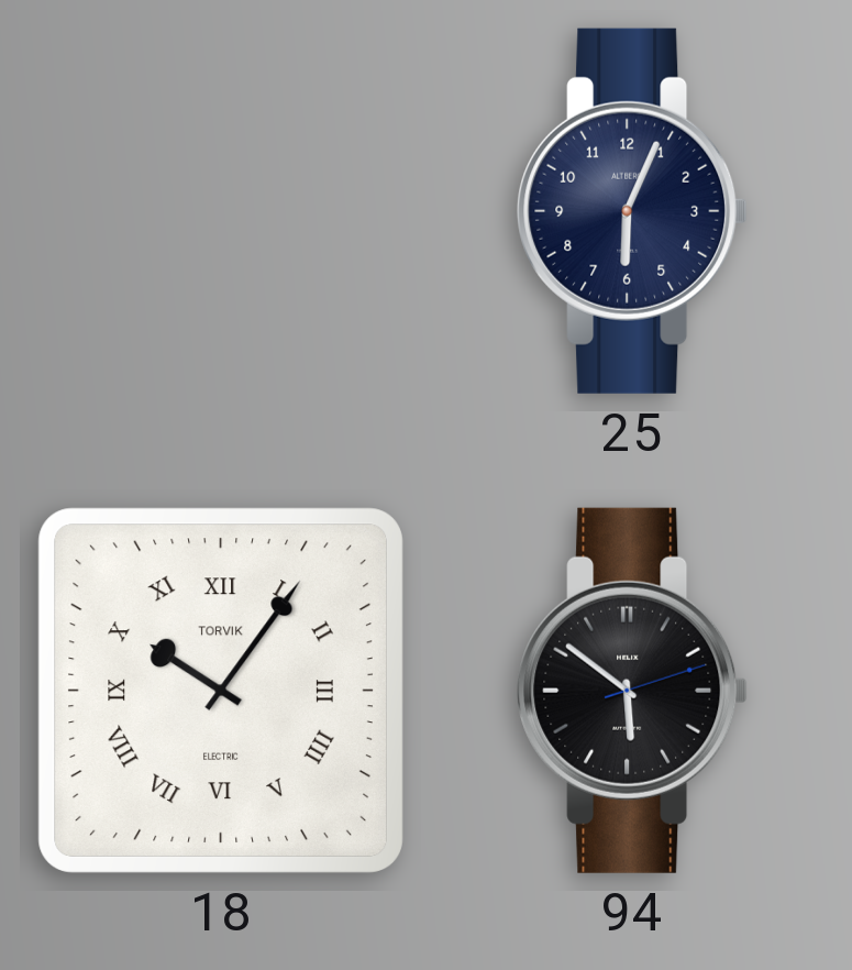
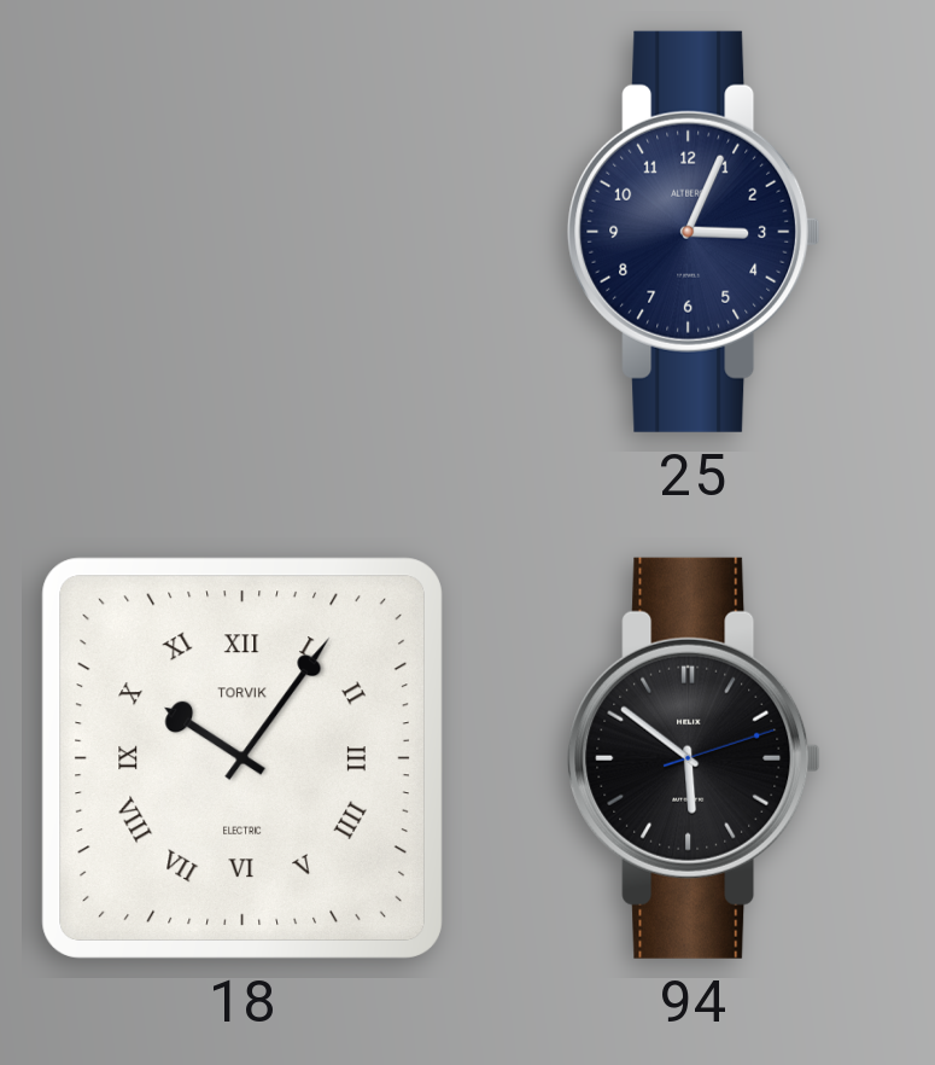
25: 6:04 -> 3:04 (694, 232)
